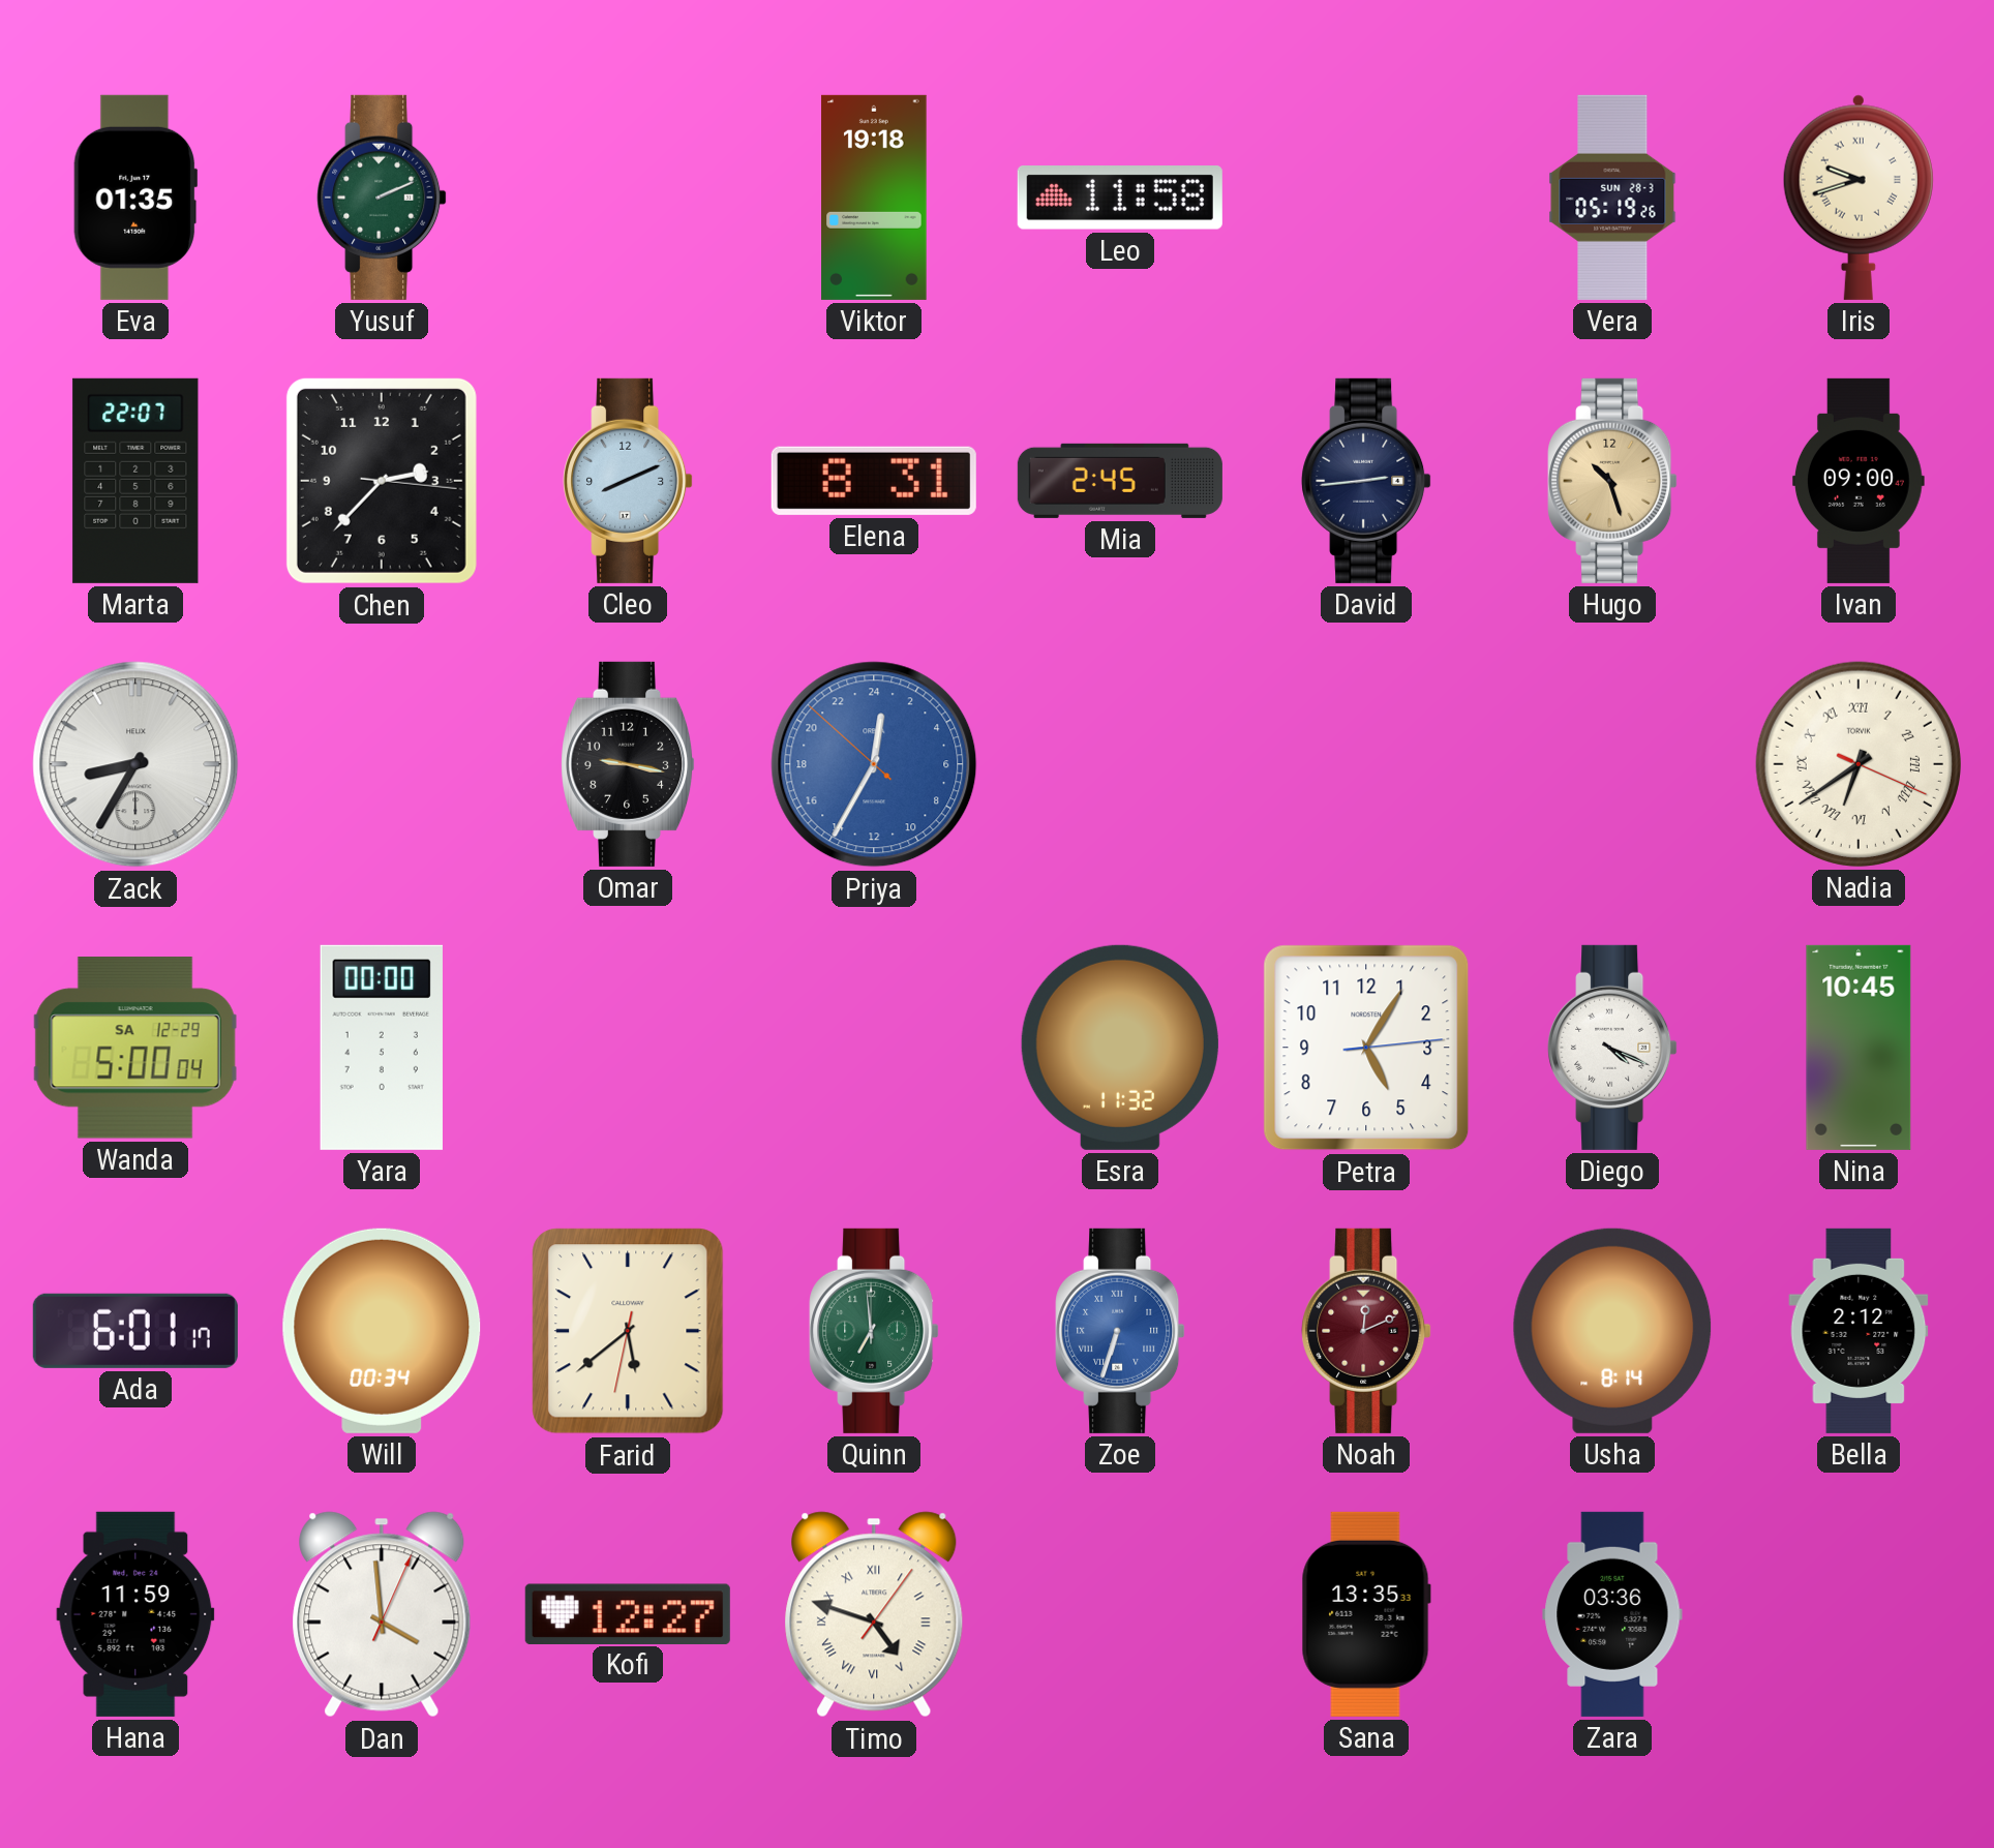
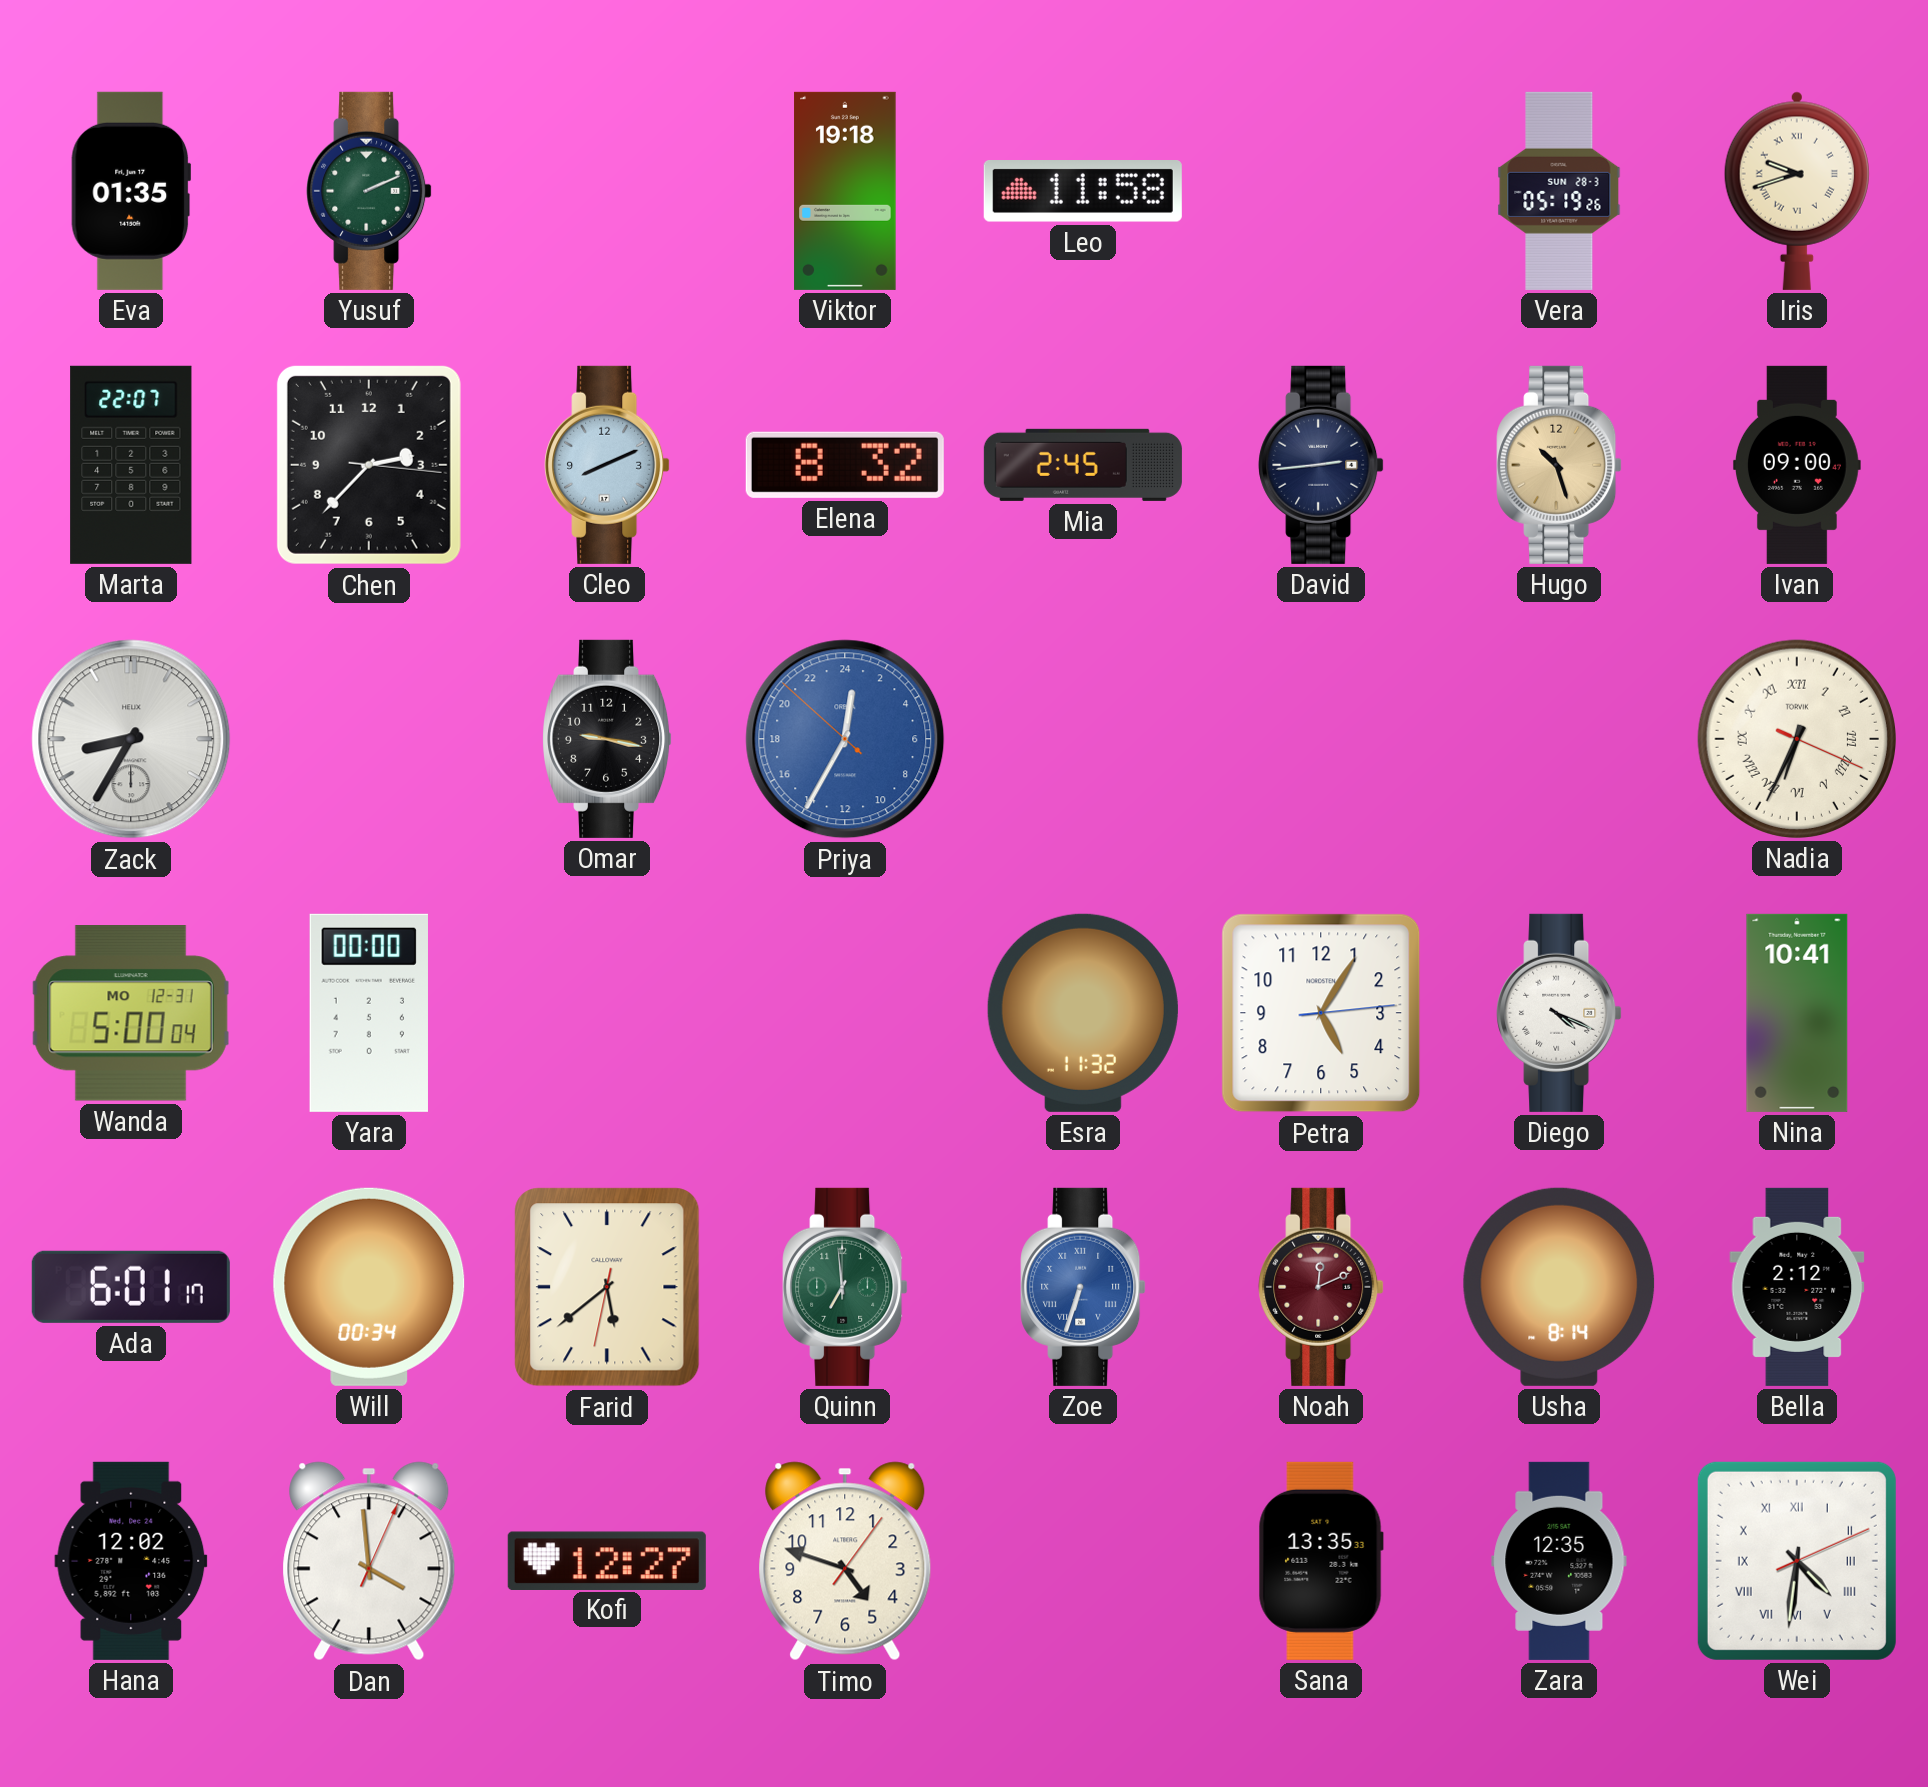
Elena: 8:31 -> 8:32 (845, 465)
Nadia: 6:39 -> 6:34 (1797, 739)
Wanda date: SA 12-29 -> MO 12-31 (131, 1013)
Nina: 10:45 -> 10:41 (1797, 1013)
Hana: 11:59 -> 12:02 (131, 1561)
Timo numerals: Roman -> Arabic (845, 1561)
Zara: 03:36 -> 12:35 (1559, 1561)
Wei: none -> 4:31 (1797, 1561)
